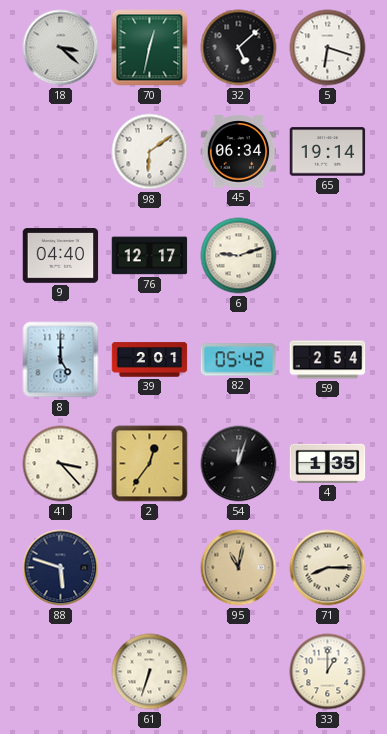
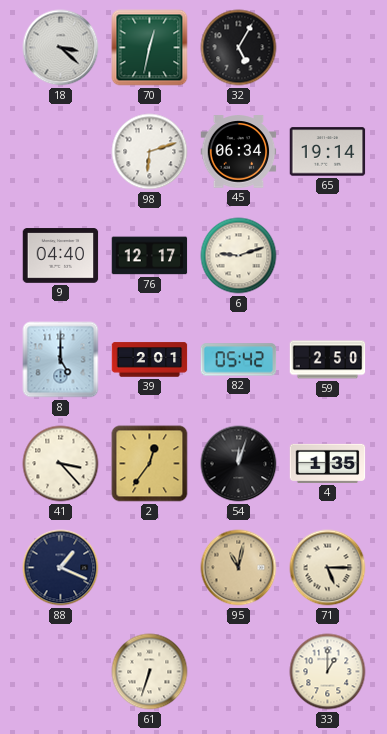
32: 5:08 -> 5:05 (239, 48)
5: 6:18 -> none (328, 48)
98: 6:09 -> 6:12 (150, 152)
59: 2:54 -> 2:50 (328, 360)
88: 5:48 -> 1:19 (61, 568)
71: 8:15 -> 5:15 (328, 568)
